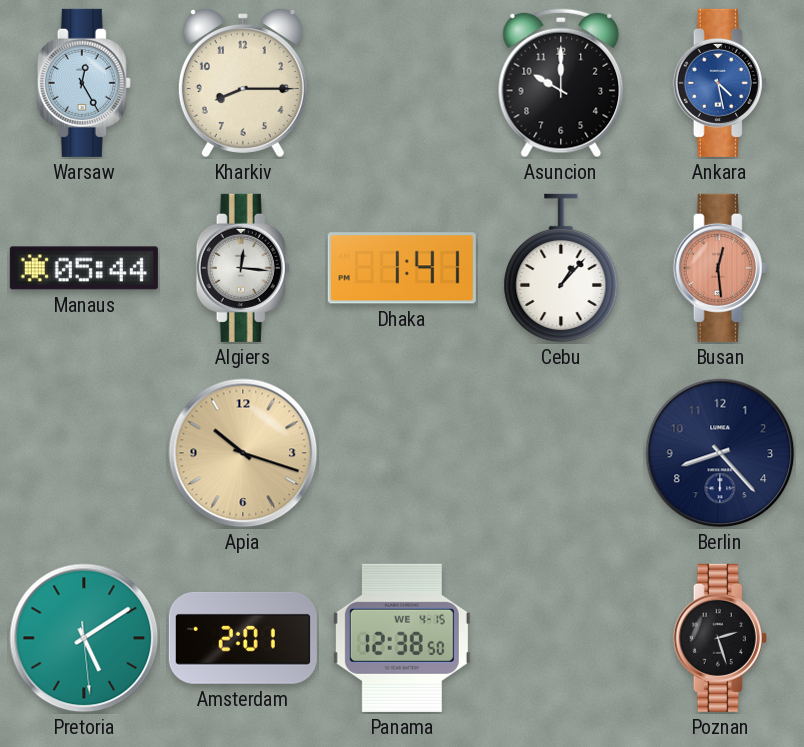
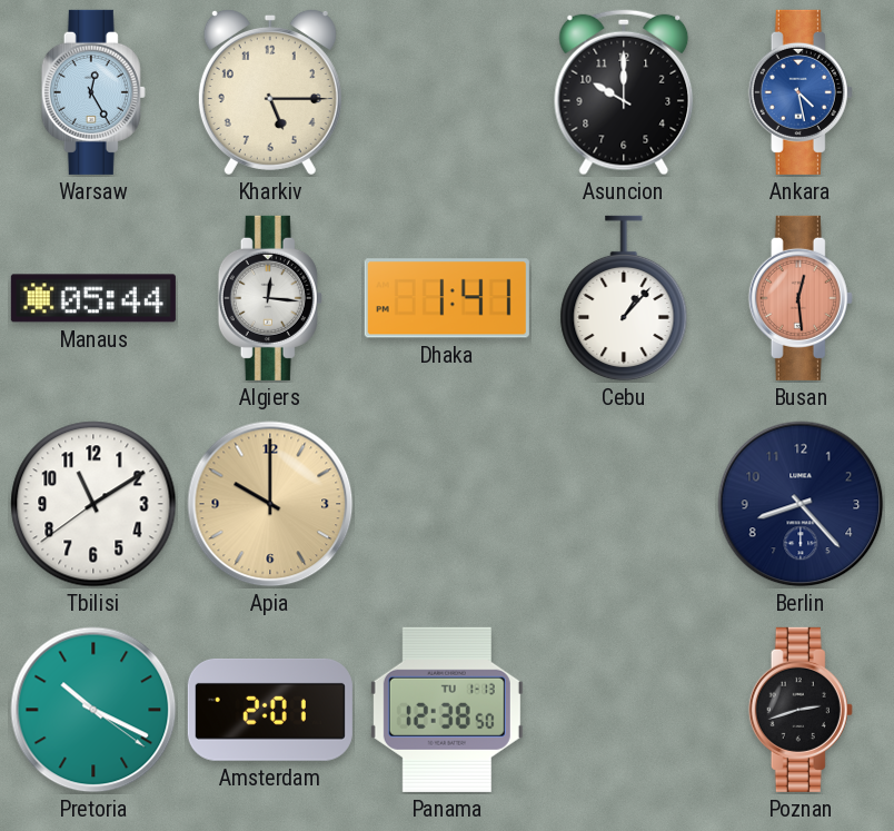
Kharkiv: 8:15 -> 5:15 (270, 91)
Tbilisi: none -> 11:09 (93, 504)
Apia: 10:18 -> 10:00 (270, 504)
Pretoria: 5:09 -> 10:19 (93, 710)
Panama date: WE 4-15 -> TU 1-13 (447, 710)
Poznan: 2:27 -> 2:42 (801, 710)
